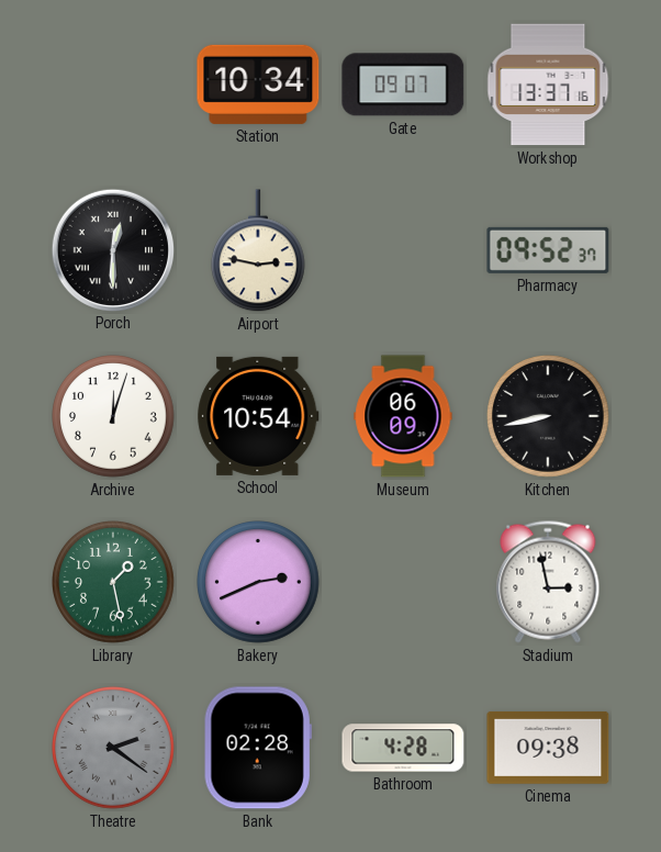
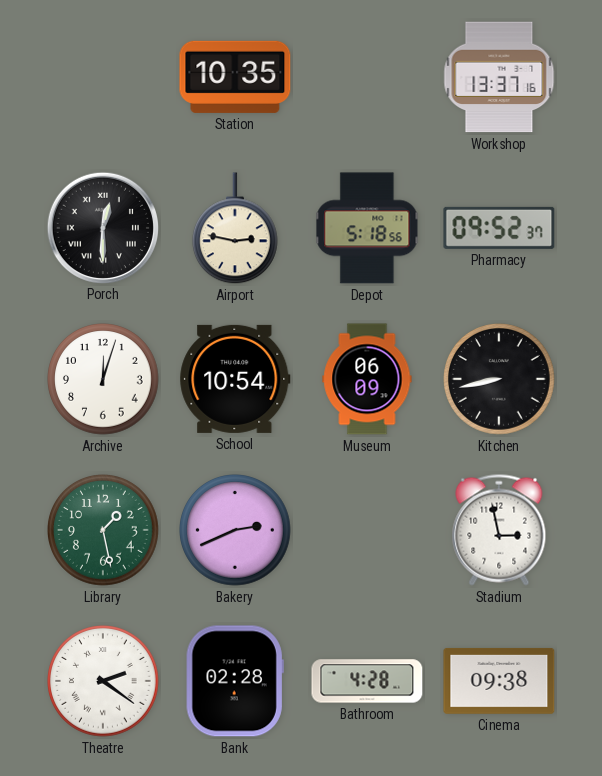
Station: 10:34 -> 10:35 (235, 77)
Gate: 09:07 -> none (403, 85)
Depot: none -> 5:18 (367, 228)
Theatre dial: grey -> white (104, 682)
